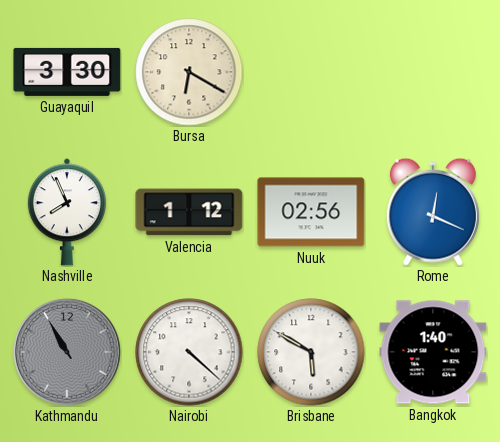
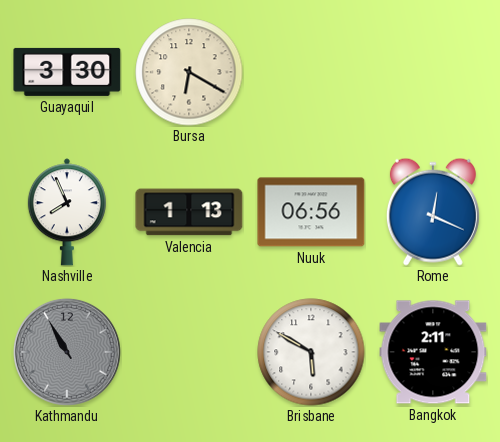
Valencia: 1:12 -> 1:13 (189, 212)
Nuuk: 02:56 -> 06:56 (311, 212)
Nairobi: 4:22 -> none (189, 352)
Bangkok: 1:40 -> 2:11 (433, 352)
